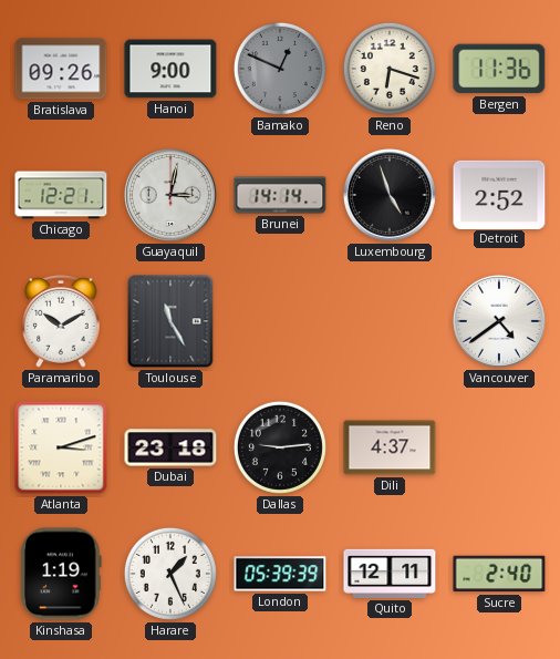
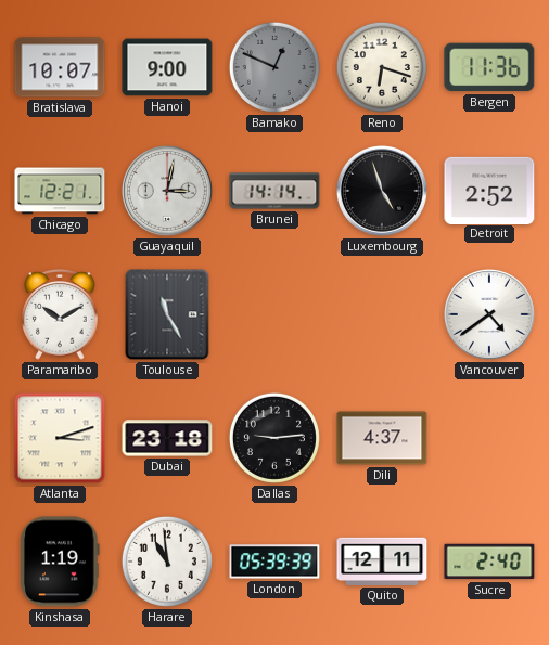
Bratislava: 09:26 -> 10:07 (60, 67)
Harare: 1:26 -> 10:59 (167, 562)
